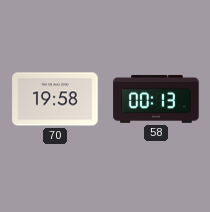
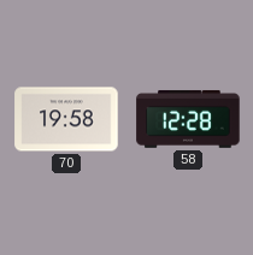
58: 00:13 -> 12:28 (188, 119)
